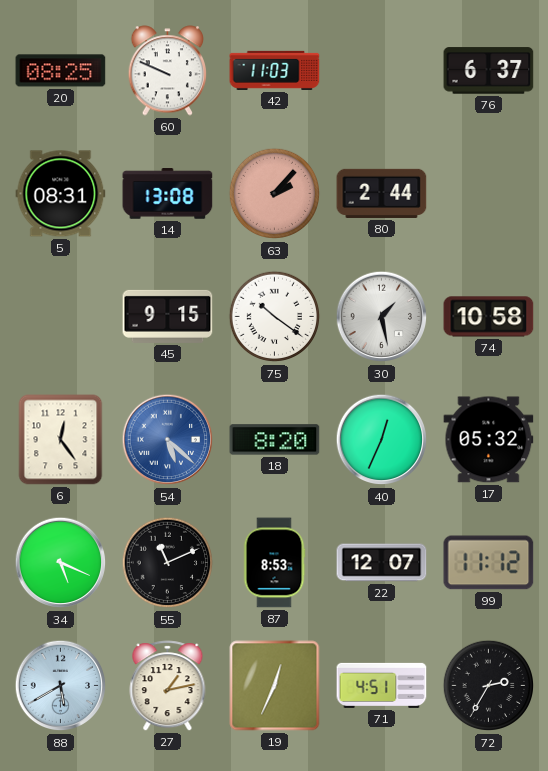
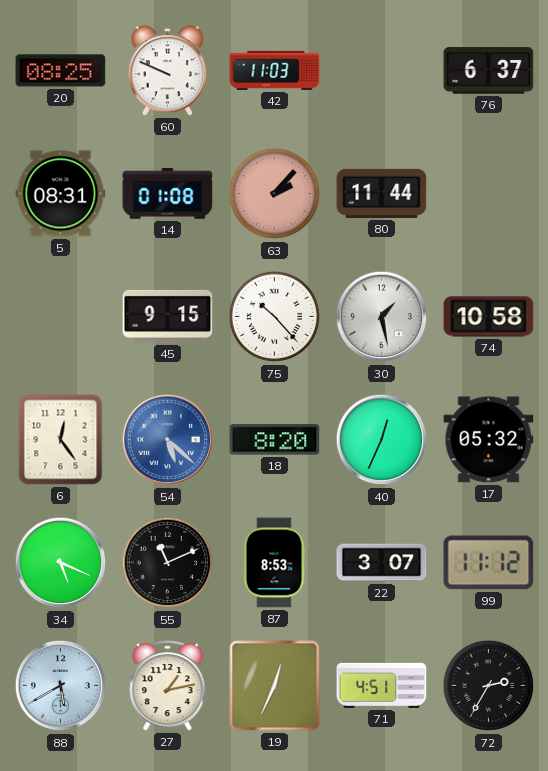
14: 13:08 -> 01:08 (168, 194)
80: 2:44 -> 11:44 (382, 193)
75: 10:21 -> 10:23 (275, 317)
22: 12:07 -> 3:07 (382, 563)
